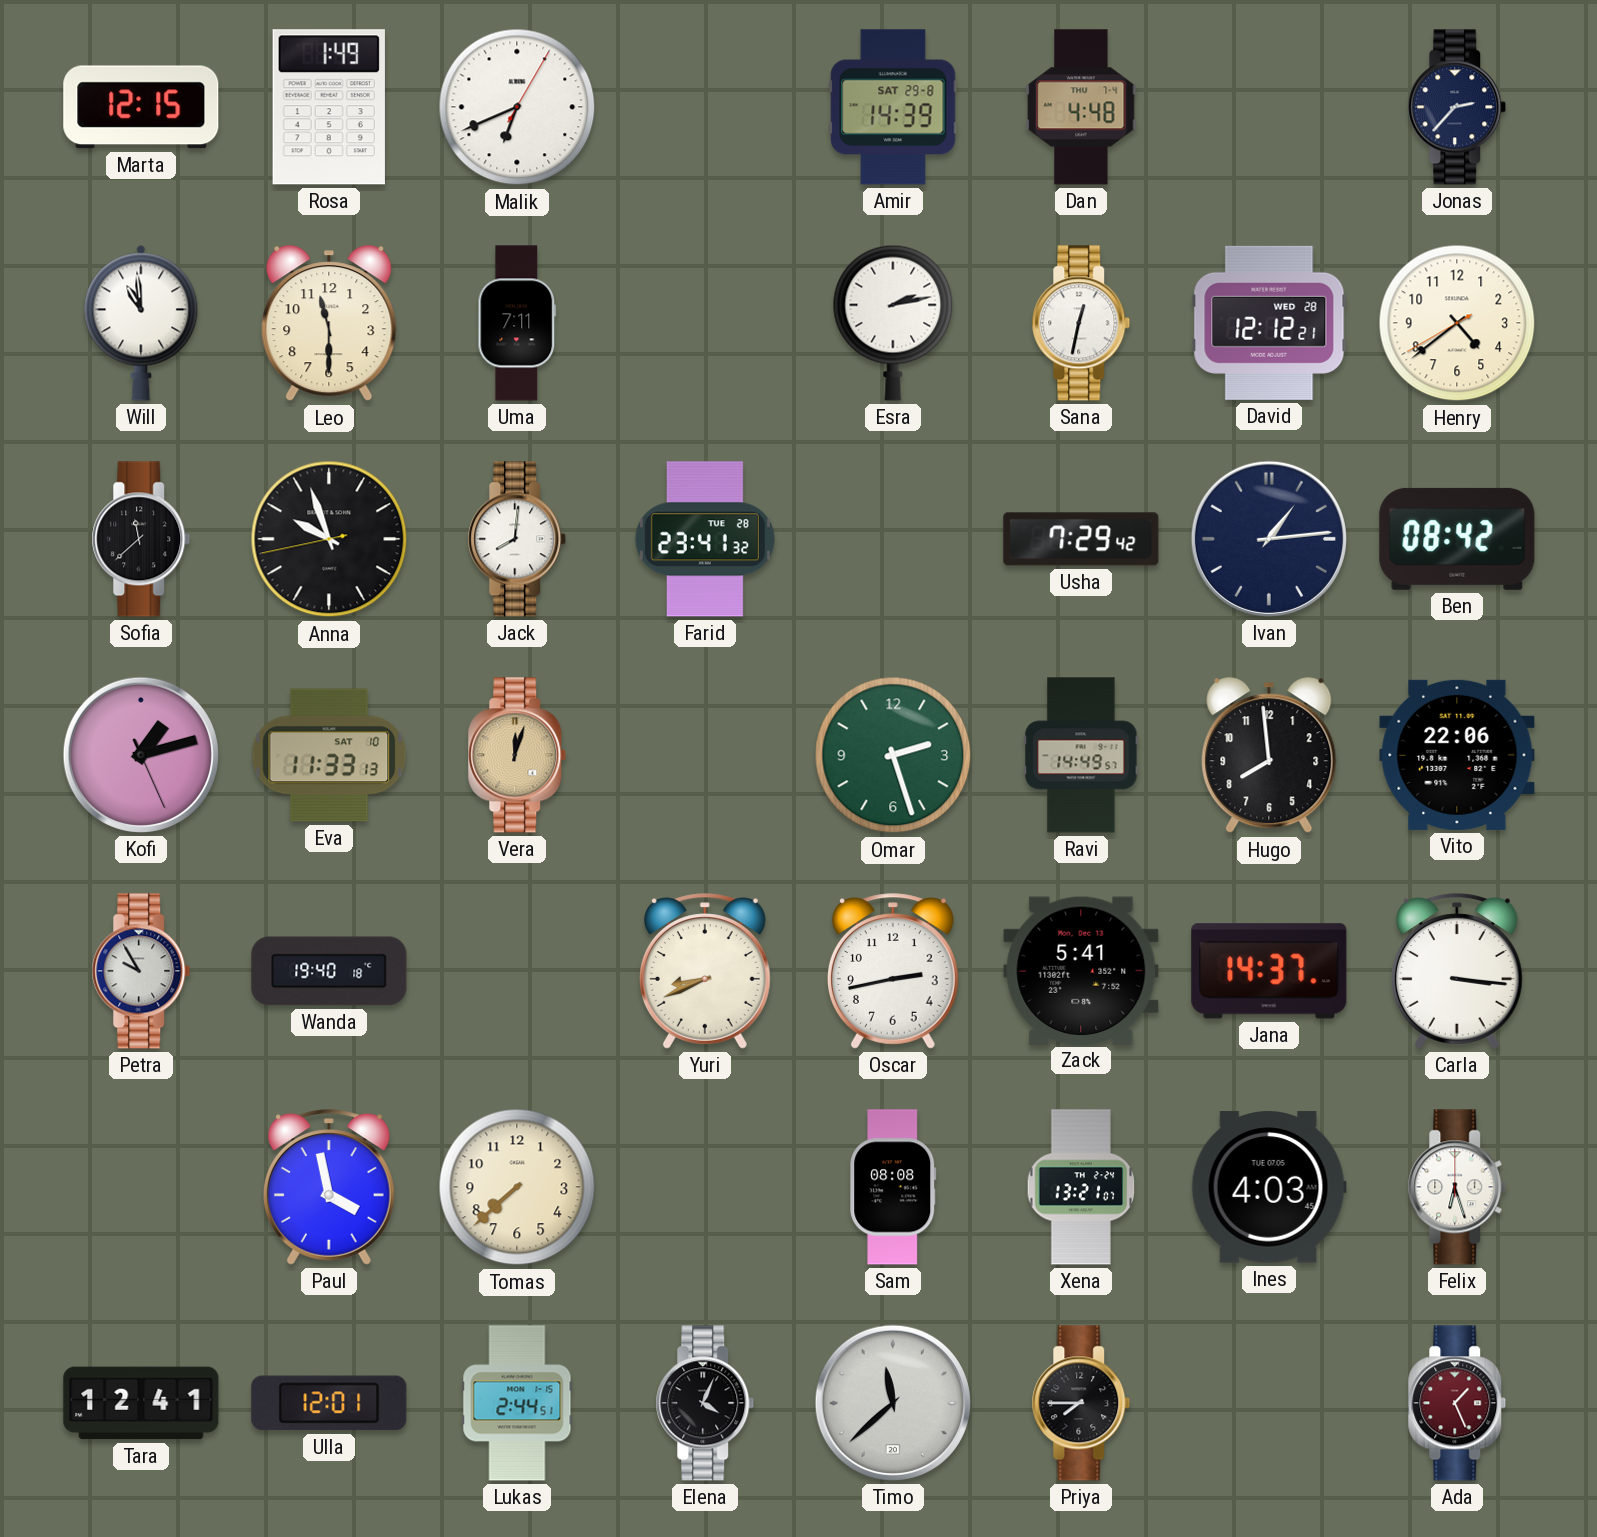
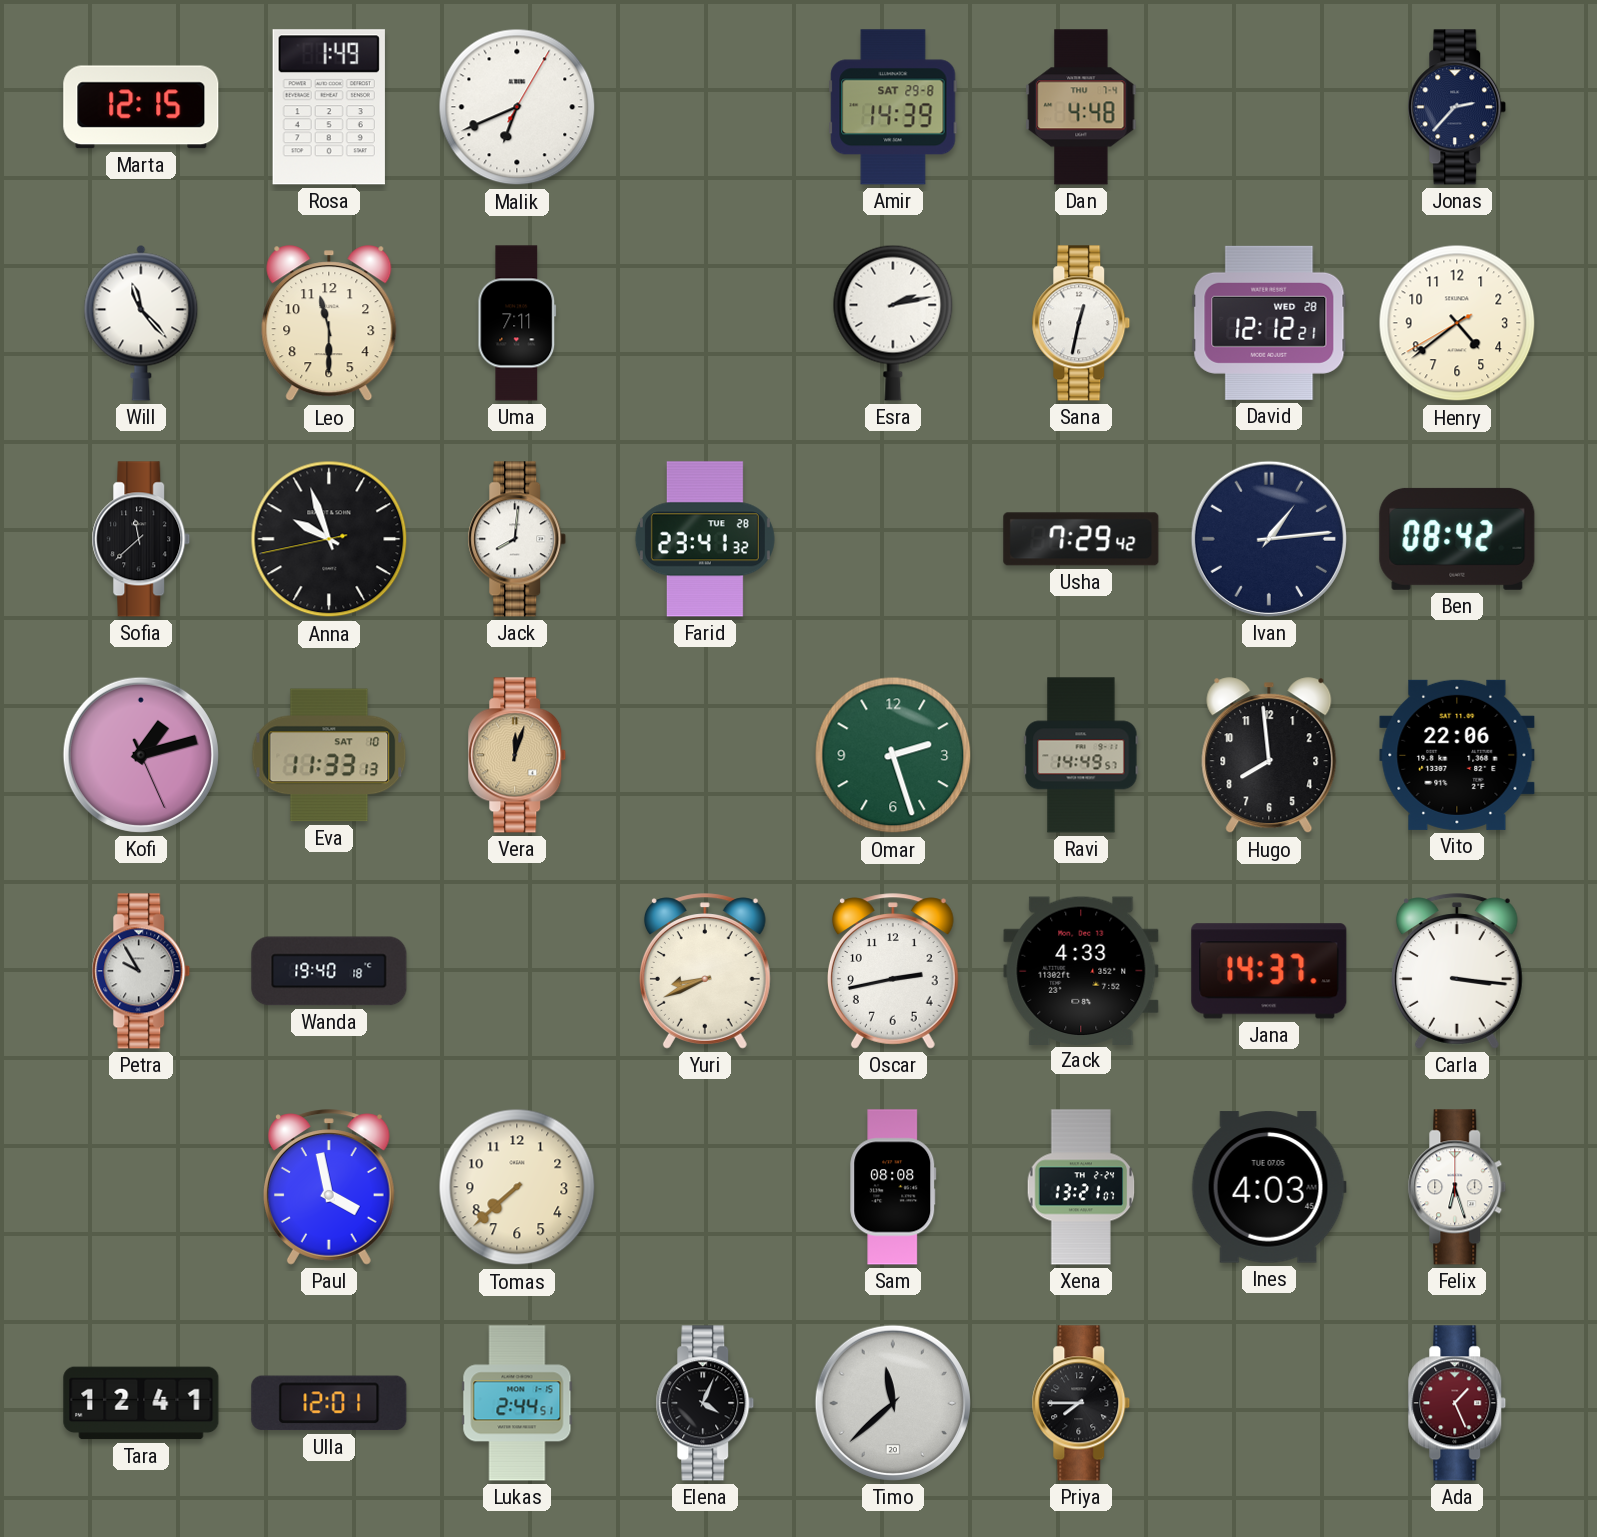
Will: 10:59 -> 11:23 (141, 323)
Zack: 5:41 -> 4:33 (1081, 970)
